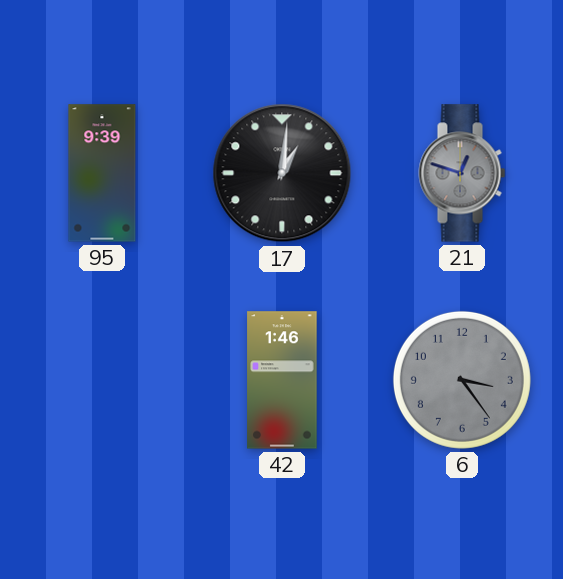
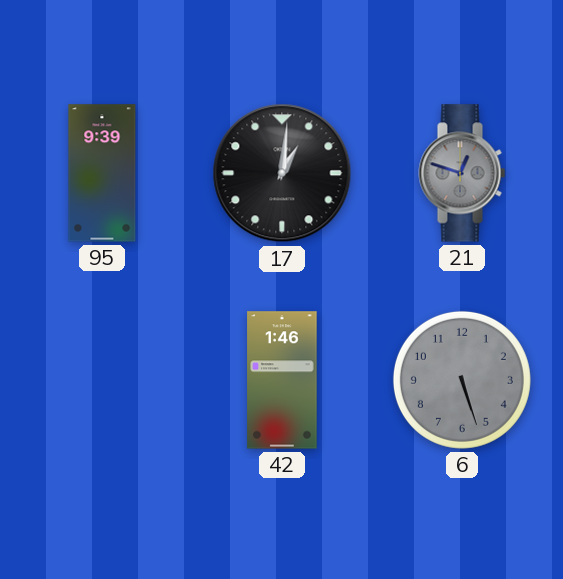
6: 3:24 -> 5:27 (462, 380)
